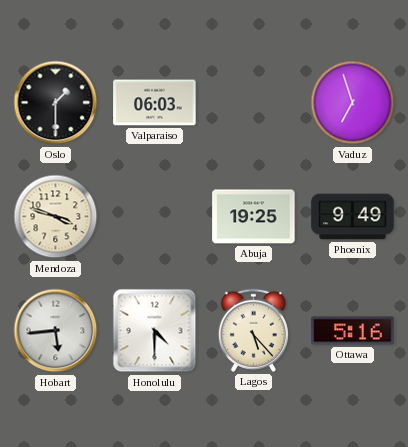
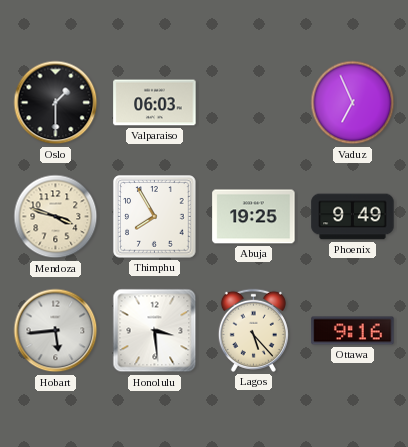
Vaduz: 6:57 -> 6:56 (353, 103)
Thimphu: none -> 7:55 (155, 217)
Honolulu: 4:30 -> 3:29 (155, 331)
Ottawa: 5:16 -> 9:16 (353, 331)
